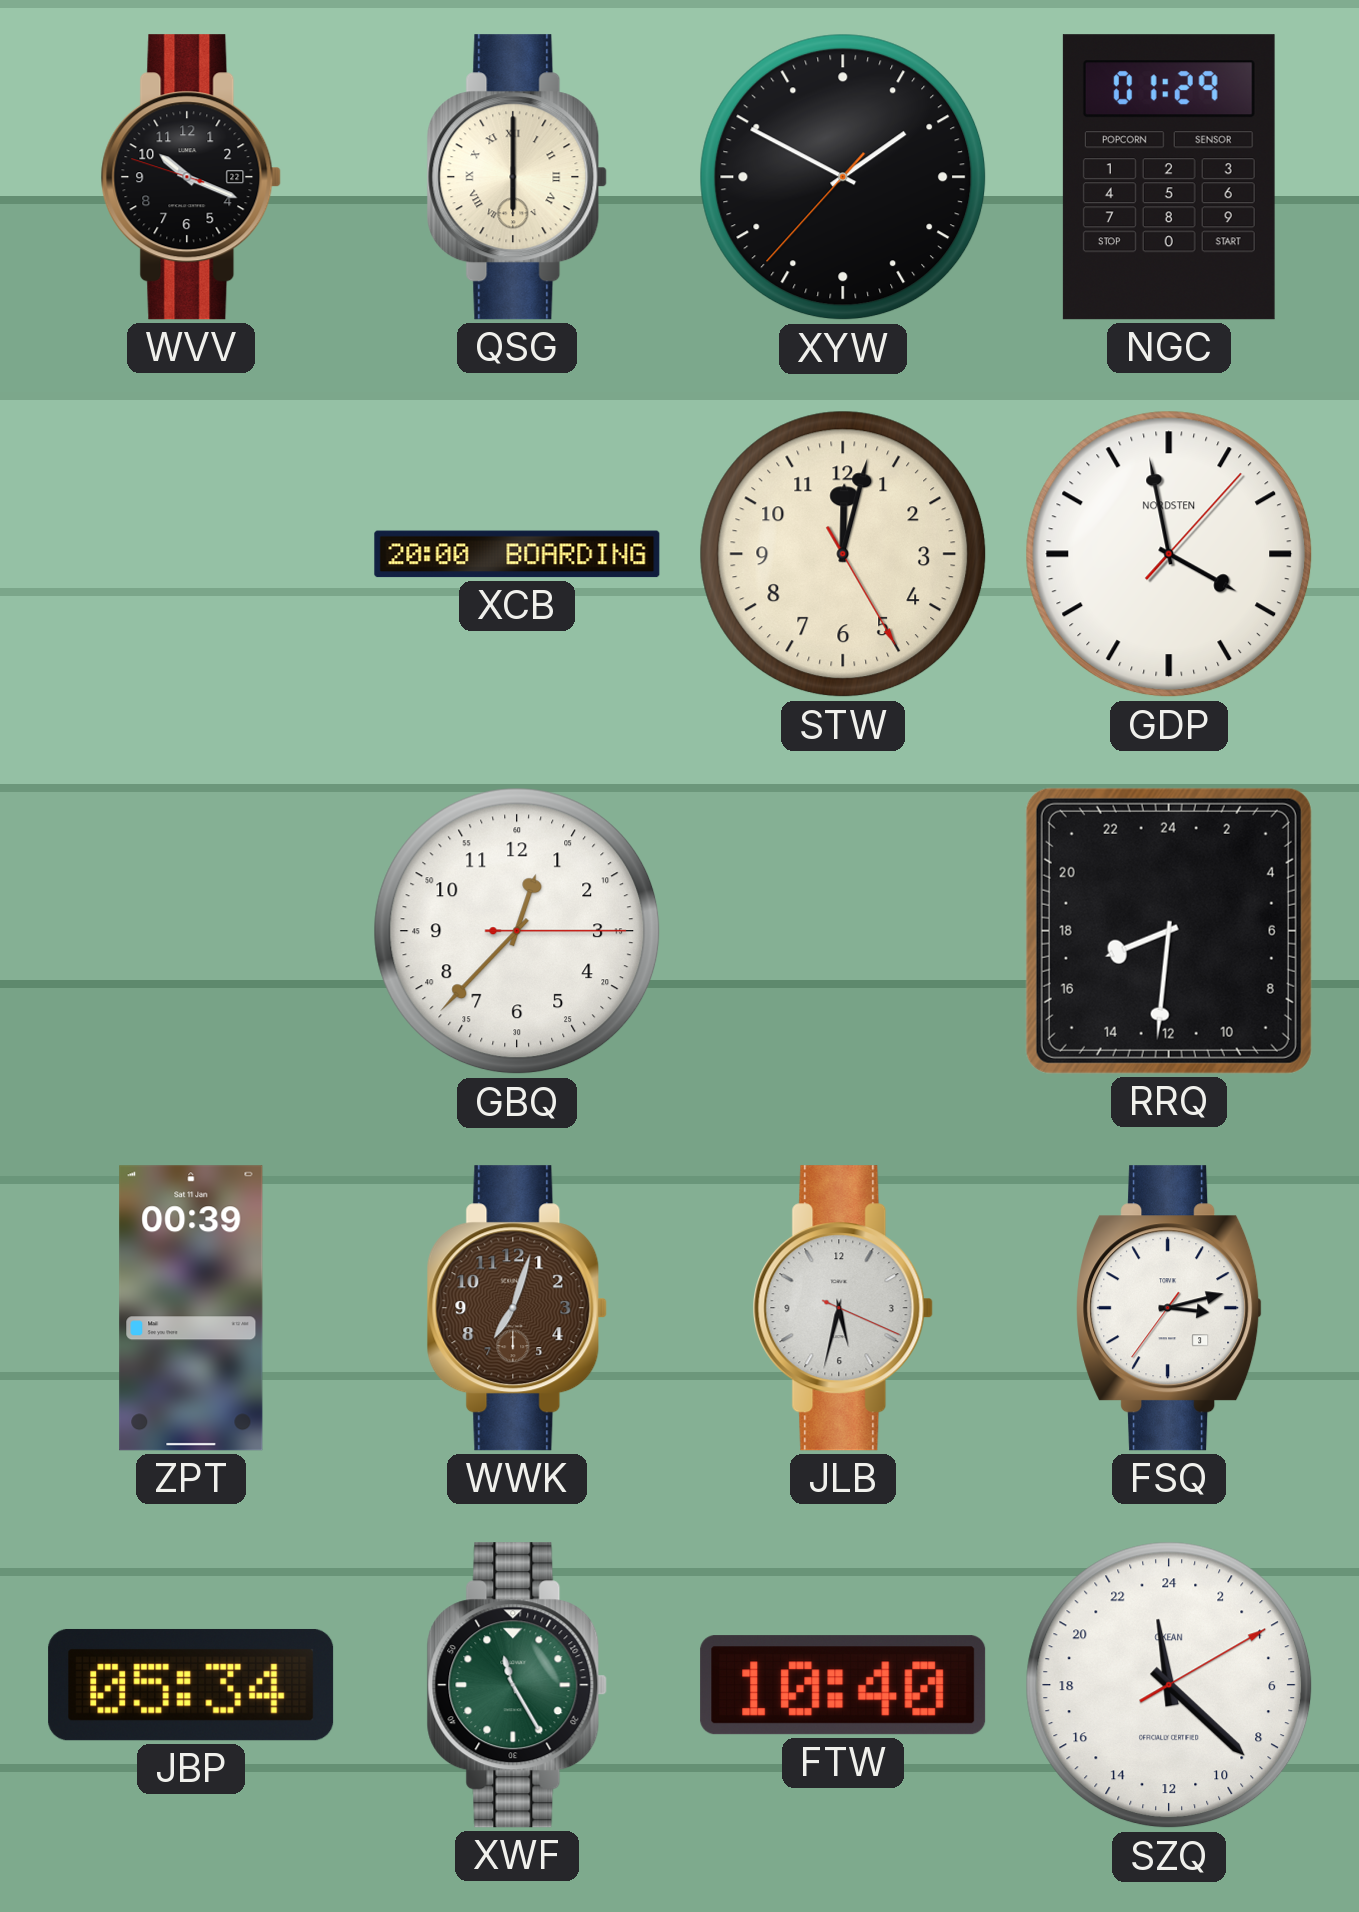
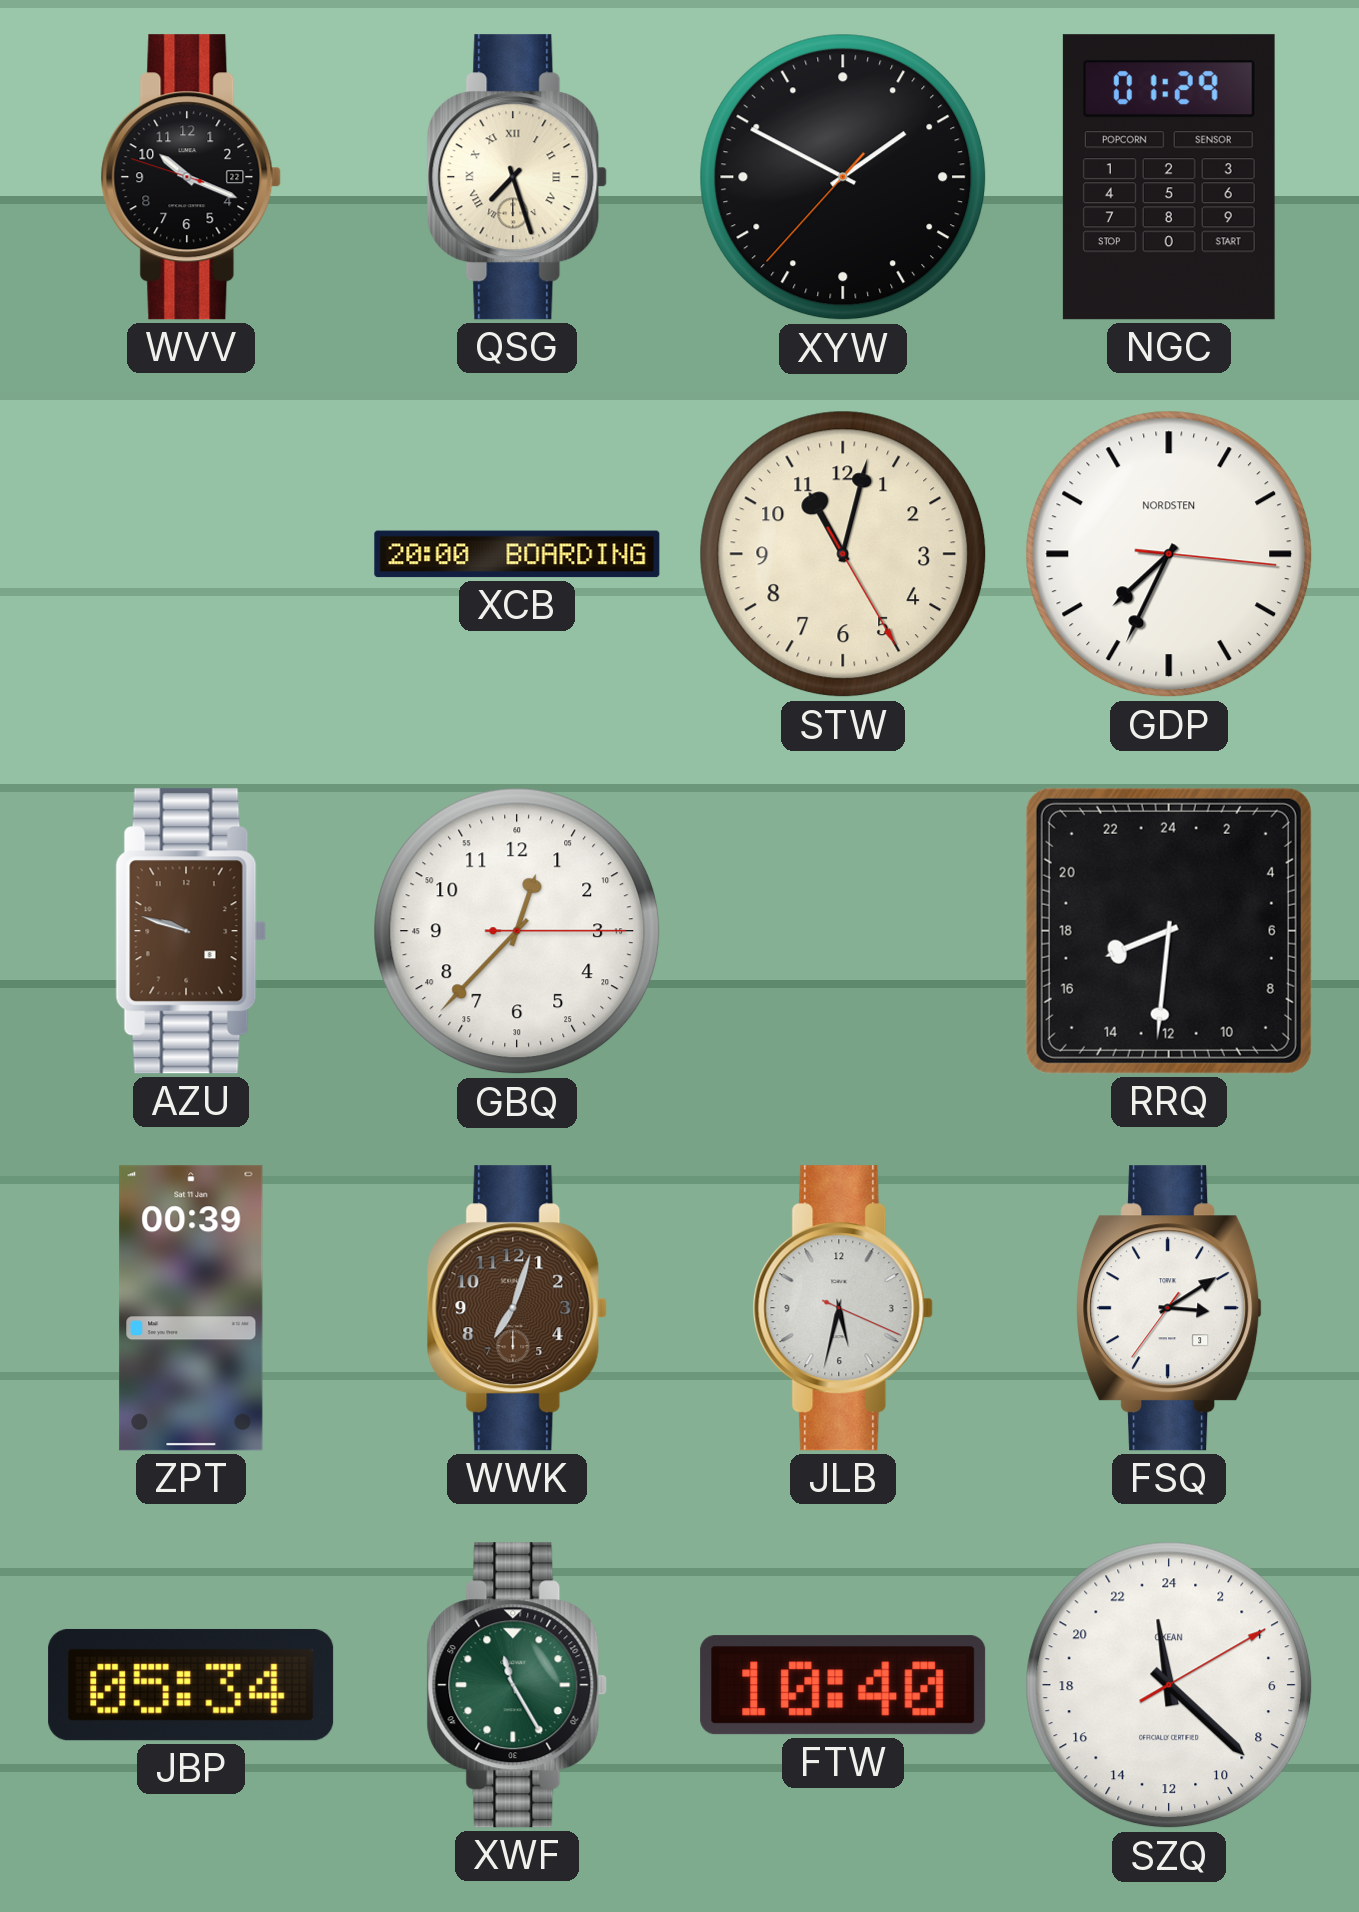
QSG: 6:00 -> 7:27 (517, 177)
STW: 12:02 -> 11:02 (843, 554)
GDP: 3:58 -> 7:34 (1169, 554)
AZU: none -> 9:48 (191, 931)
FSQ: 3:12 -> 3:09 (1170, 1308)
